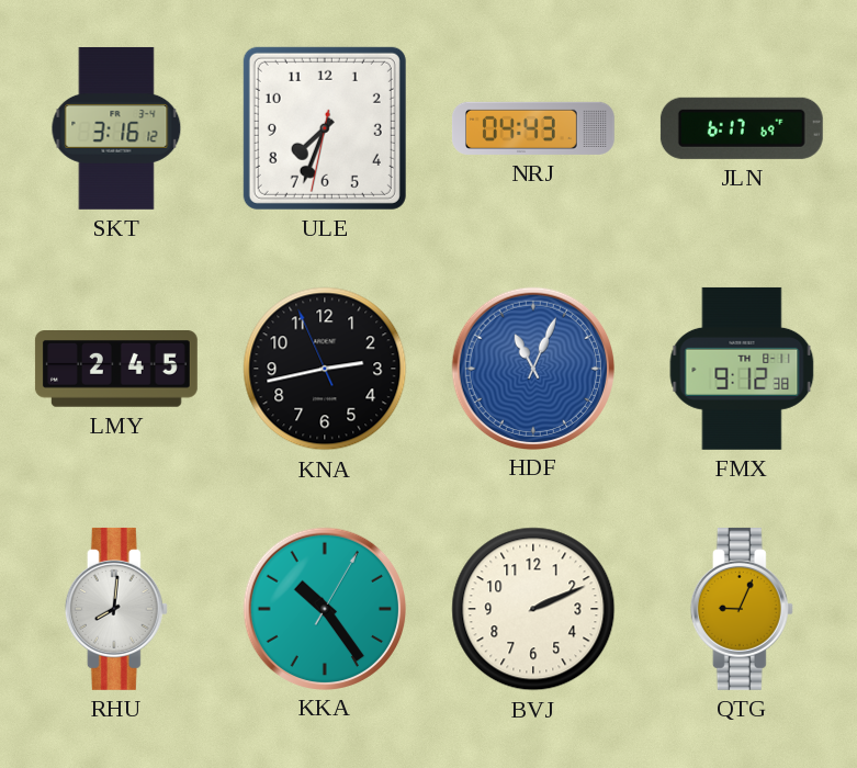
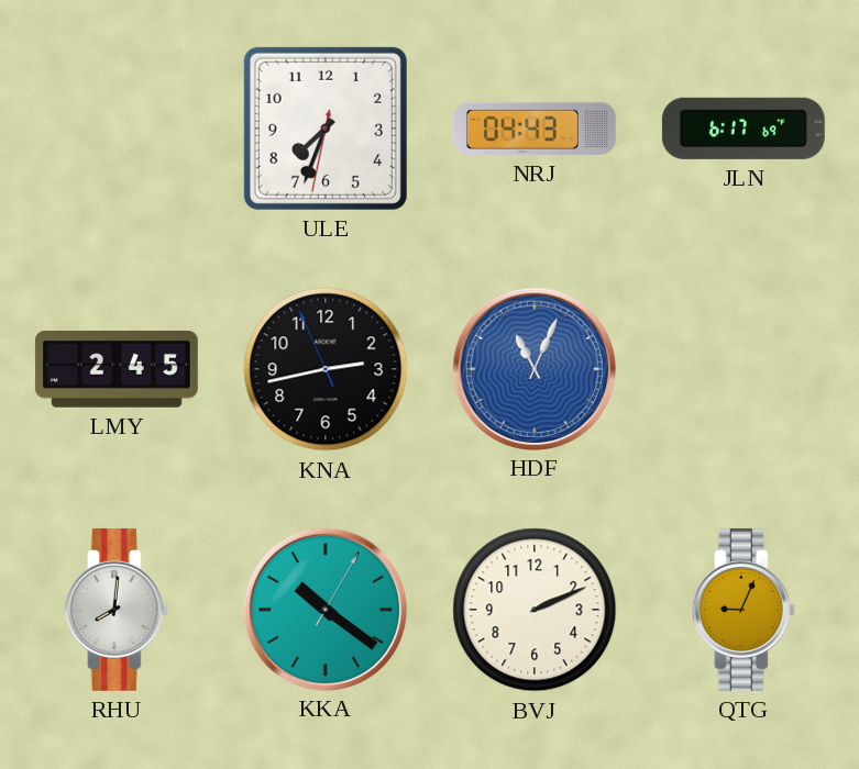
SKT: 3:16 -> none (116, 128)
FMX: 9:12 -> none (742, 369)
KKA: 10:24 -> 10:21 (324, 609)
